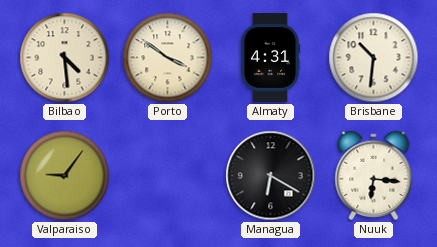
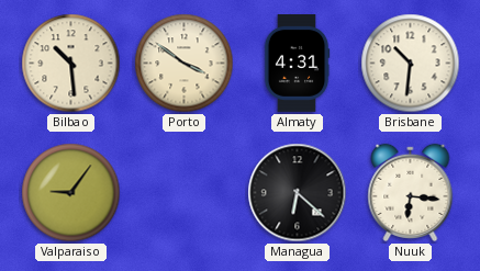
Bilbao: 4:29 -> 10:29 (71, 64)
Managua: 6:20 -> 6:22 (298, 193)
